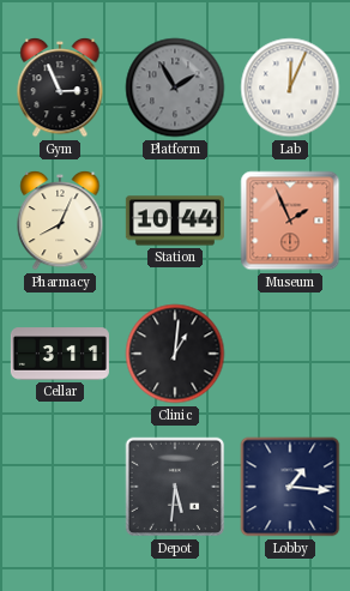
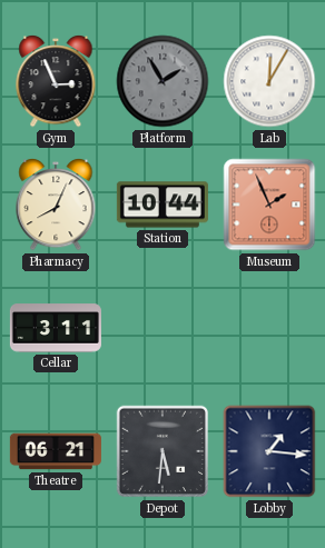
Lab: 12:04 -> 12:05 (269, 81)
Clinic: 1:01 -> none (175, 354)
Theatre: none -> 06:21 (56, 451)
